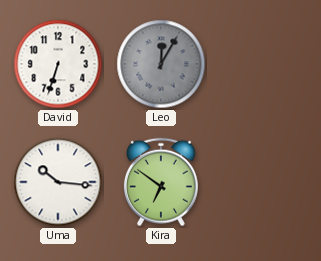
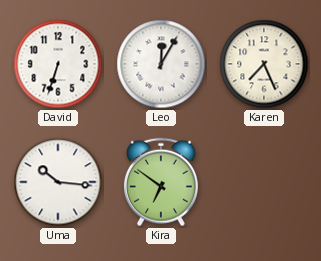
Leo dial: grey -> white (161, 64)
Karen: none -> 7:26 (264, 64)
